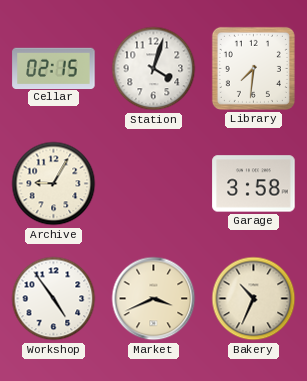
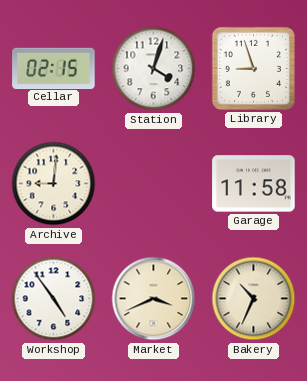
Library: 7:31 -> 8:57 (253, 68)
Archive: 9:05 -> 9:01 (54, 184)
Garage: 3:58 -> 11:58 (254, 184)
